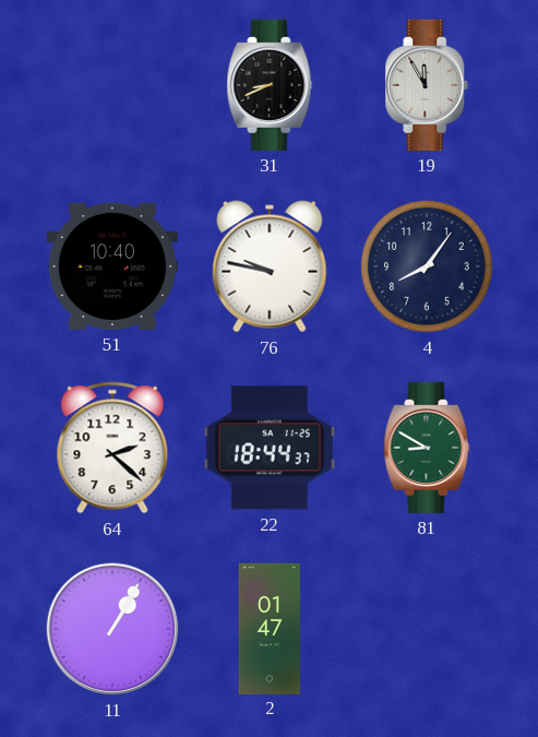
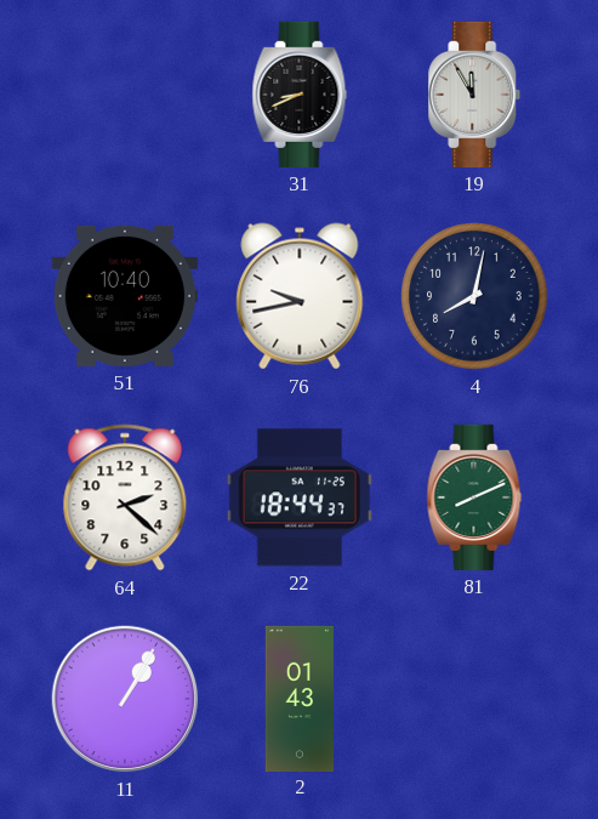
76: 9:47 -> 9:43 (300, 296)
4: 8:06 -> 8:02 (474, 296)
81: 8:50 -> 8:11 (474, 497)
2: 01:47 -> 01:43 (298, 698)
